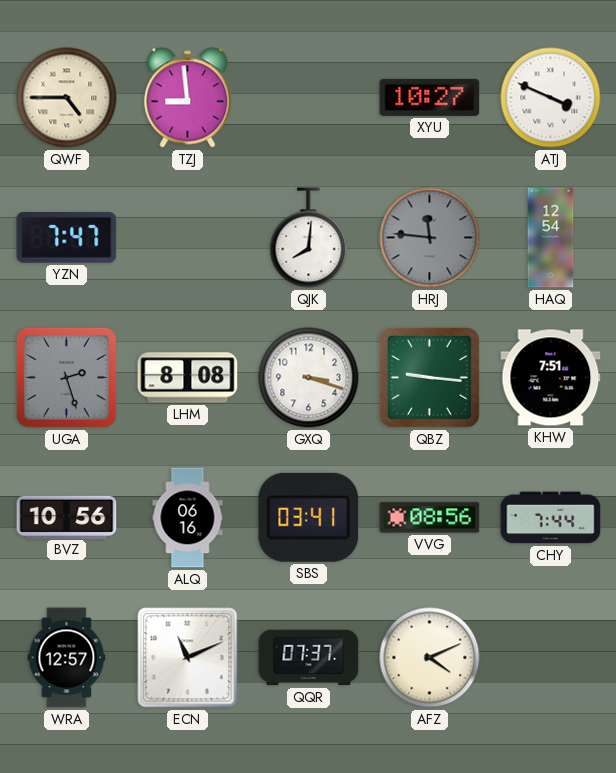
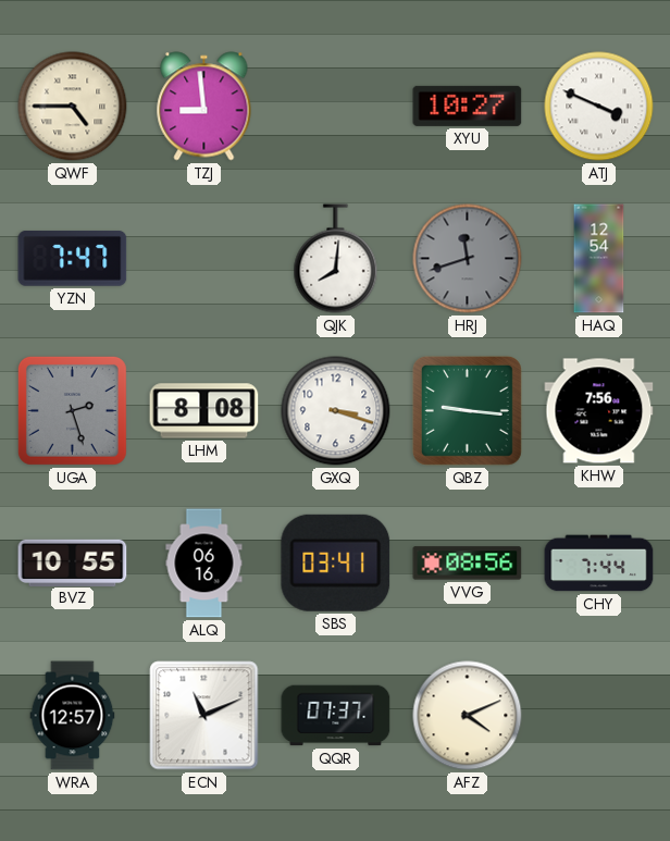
HRJ: 11:46 -> 11:42 (468, 259)
KHW: 7:51 -> 7:56 (599, 411)
BVZ: 10:56 -> 10:55 (73, 562)
